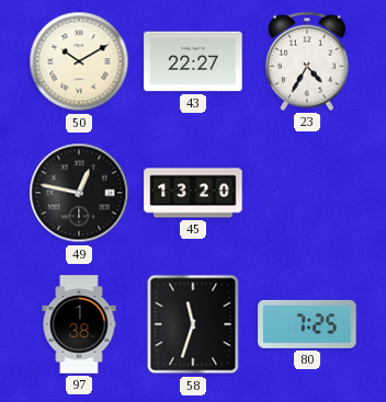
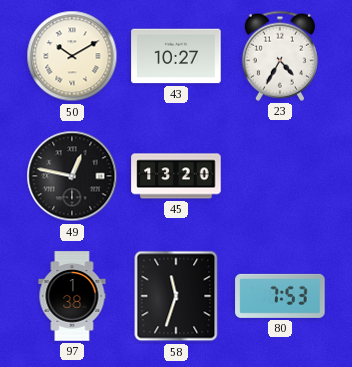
43: 22:27 -> 10:27 (176, 56)
80: 7:25 -> 7:53 (280, 296)
